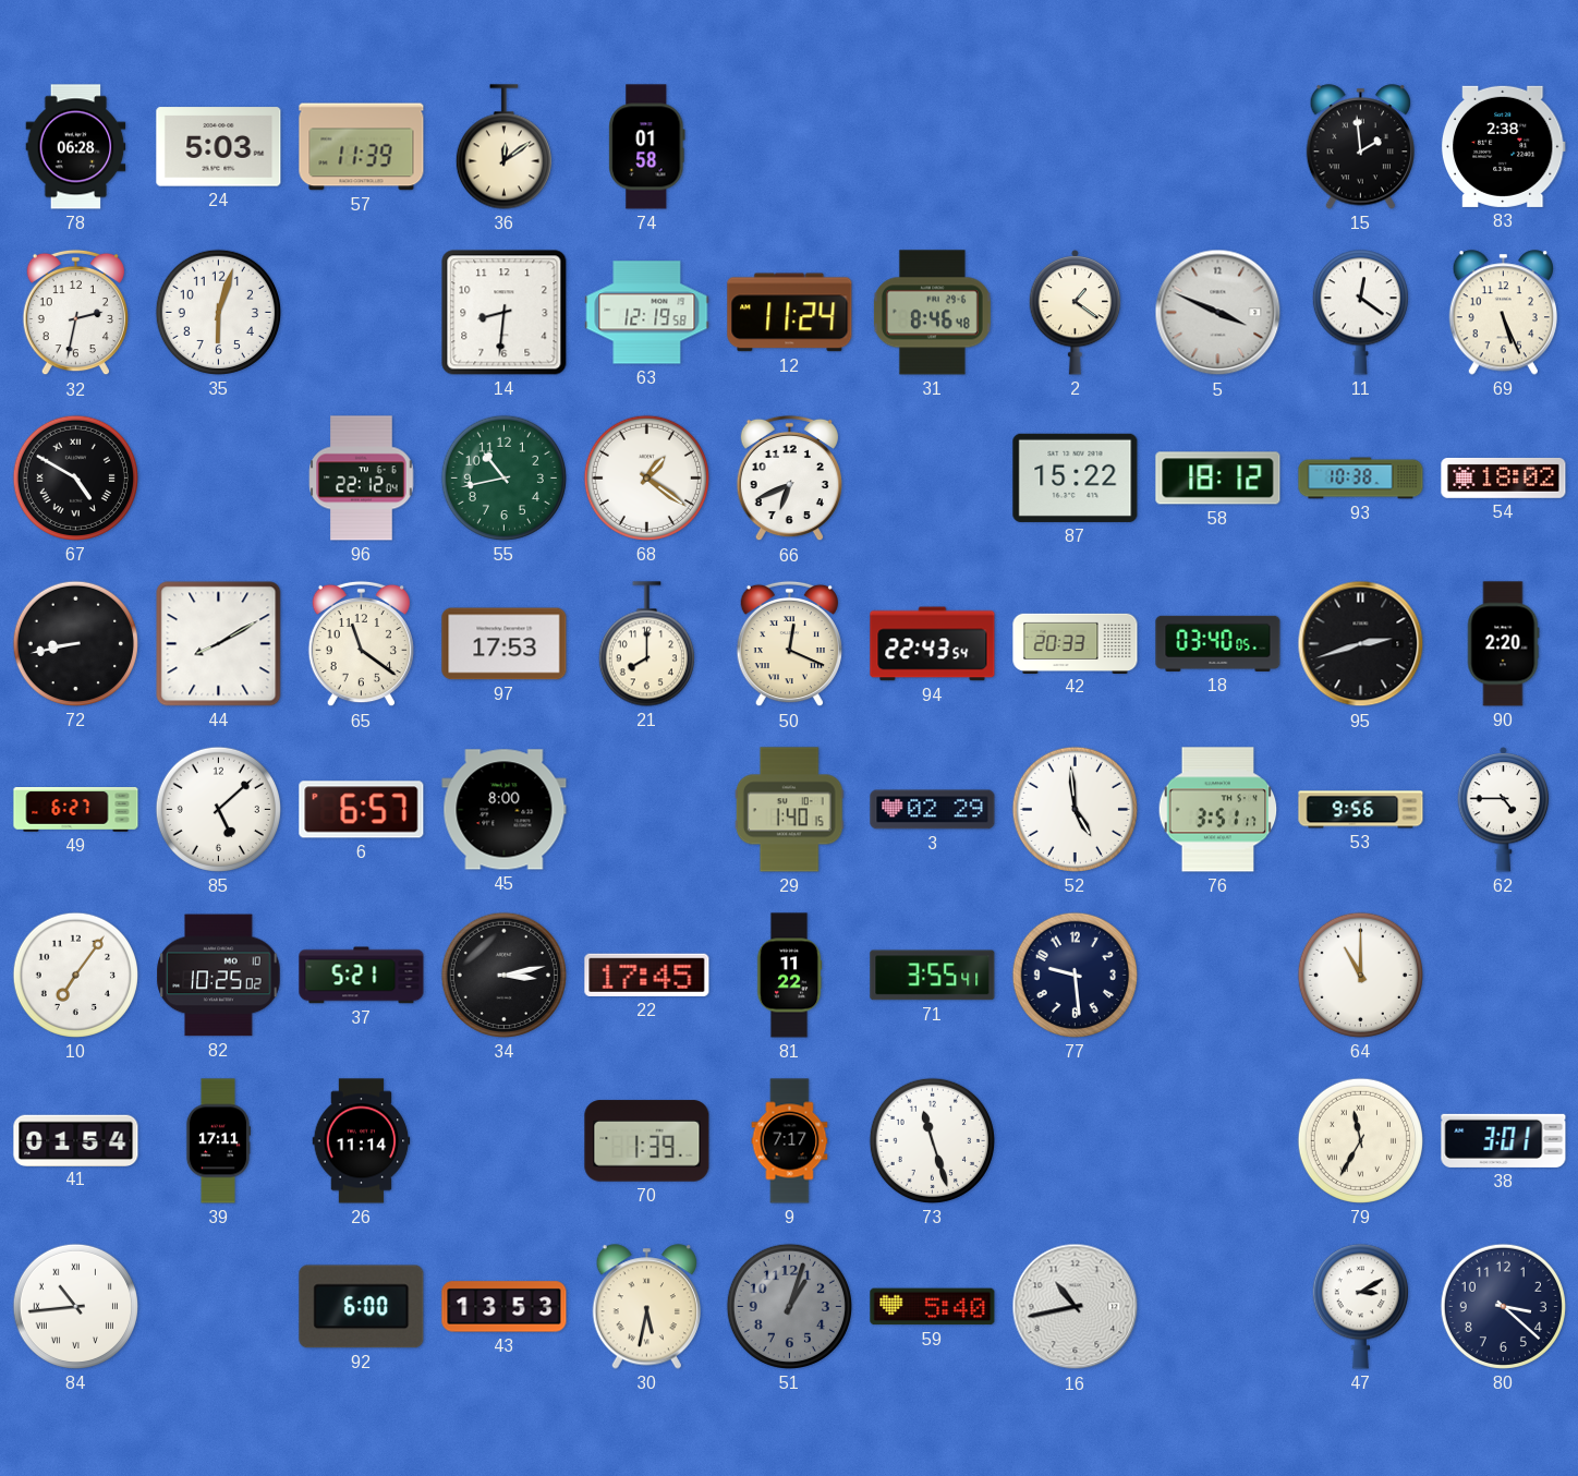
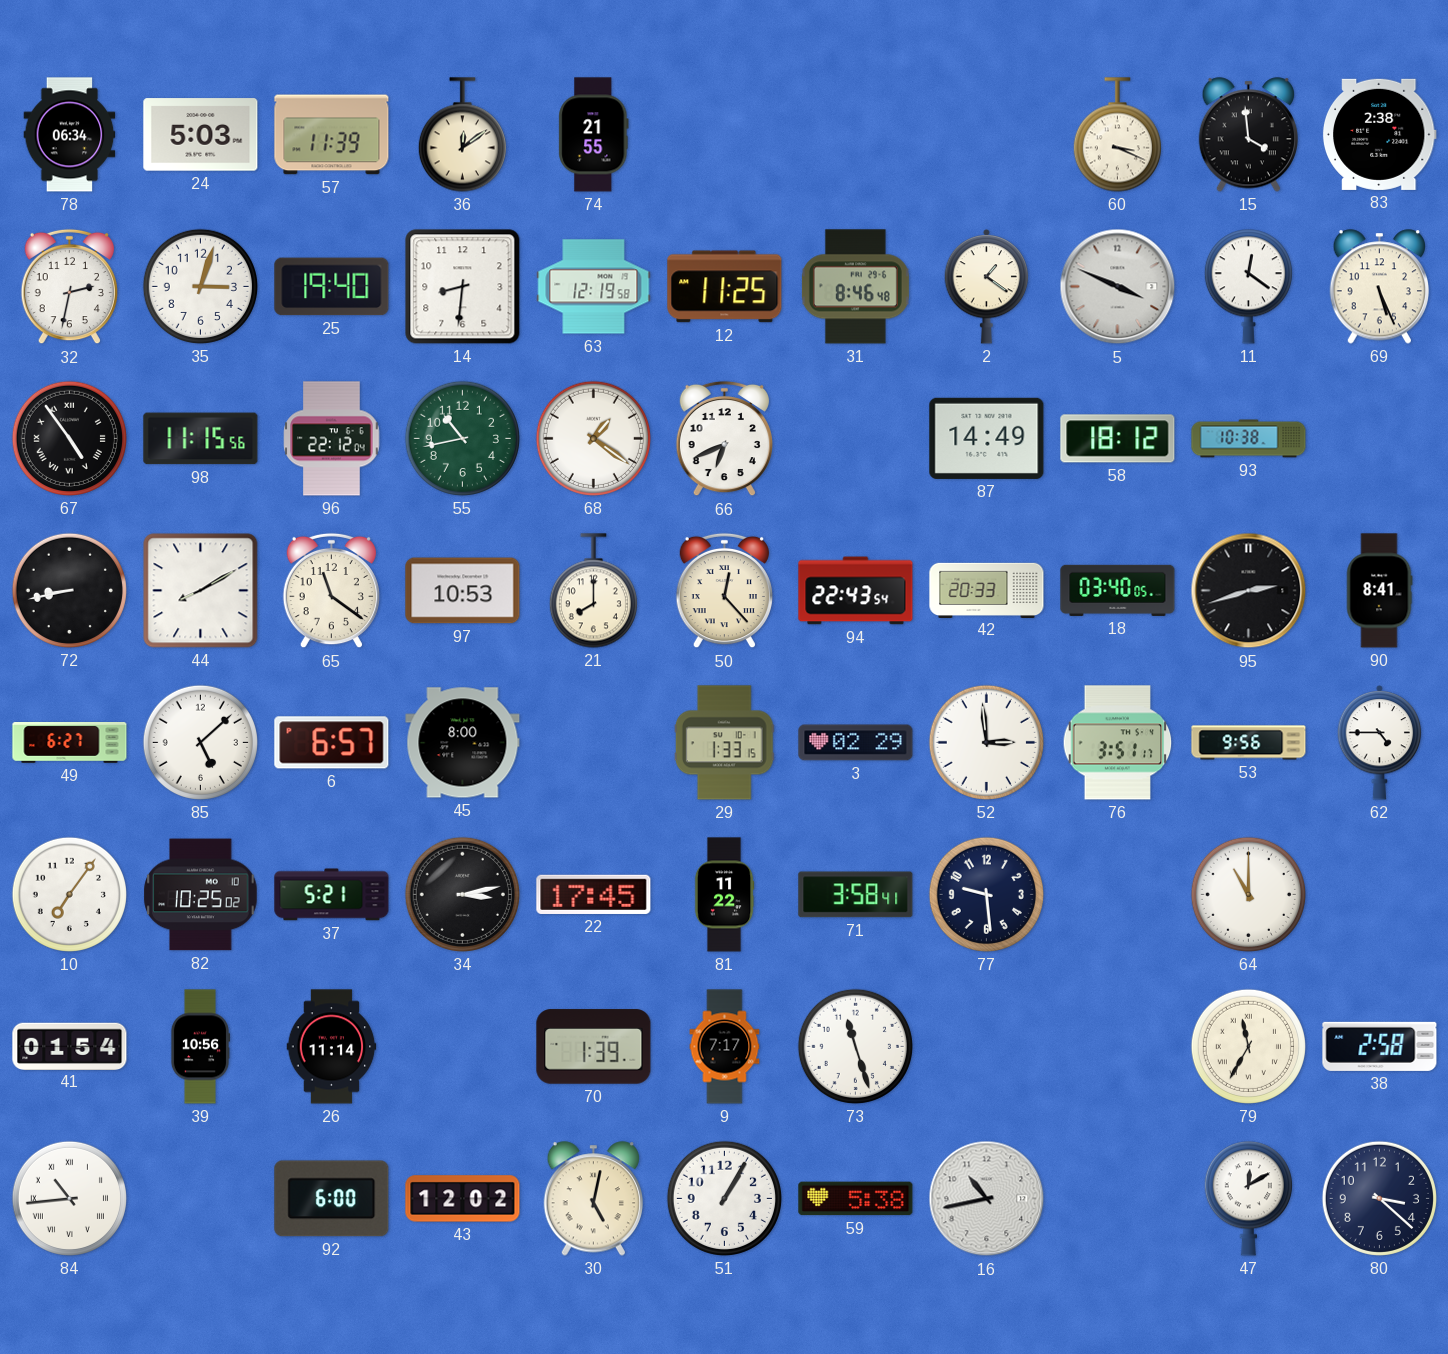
78: 06:28 -> 06:34 (70, 135)
74: 01:58 -> 21:55 (594, 135)
60: none -> 3:19 (1117, 135)
15: 1:59 -> 3:59 (1248, 135)
35: 6:03 -> 3:03 (200, 286)
25: none -> 19:40 (332, 287)
12: 11:24 -> 11:25 (725, 287)
67: 4:50 -> 4:54 (69, 438)
98: none -> 11:15 (201, 439)
87: 15:22 -> 14:49 (987, 438)
54: 18:02 -> none (1504, 477)
97: 17:53 -> 10:53 (463, 591)
50: 12:19 -> 12:23 (724, 591)
90: 2:20 -> 8:41 (1379, 591)
29: 1:40 -> 1:33 (724, 743)
52: 4:59 -> 2:59 (986, 742)
71: 3:55 -> 3:58 (856, 895)
39: 17:11 -> 10:56 (200, 1047)
38: 3:01 -> 2:58 (1380, 1046)
43: 13:53 -> 12:02 (463, 1199)
30: 5:32 -> 5:02 (593, 1199)
51: 1:03 -> 1:05 (724, 1198)
51 dial: grey -> white (724, 1198)
59: 5:40 -> 5:38 (856, 1199)
47: 3:10 -> 12:10 (1248, 1199)
